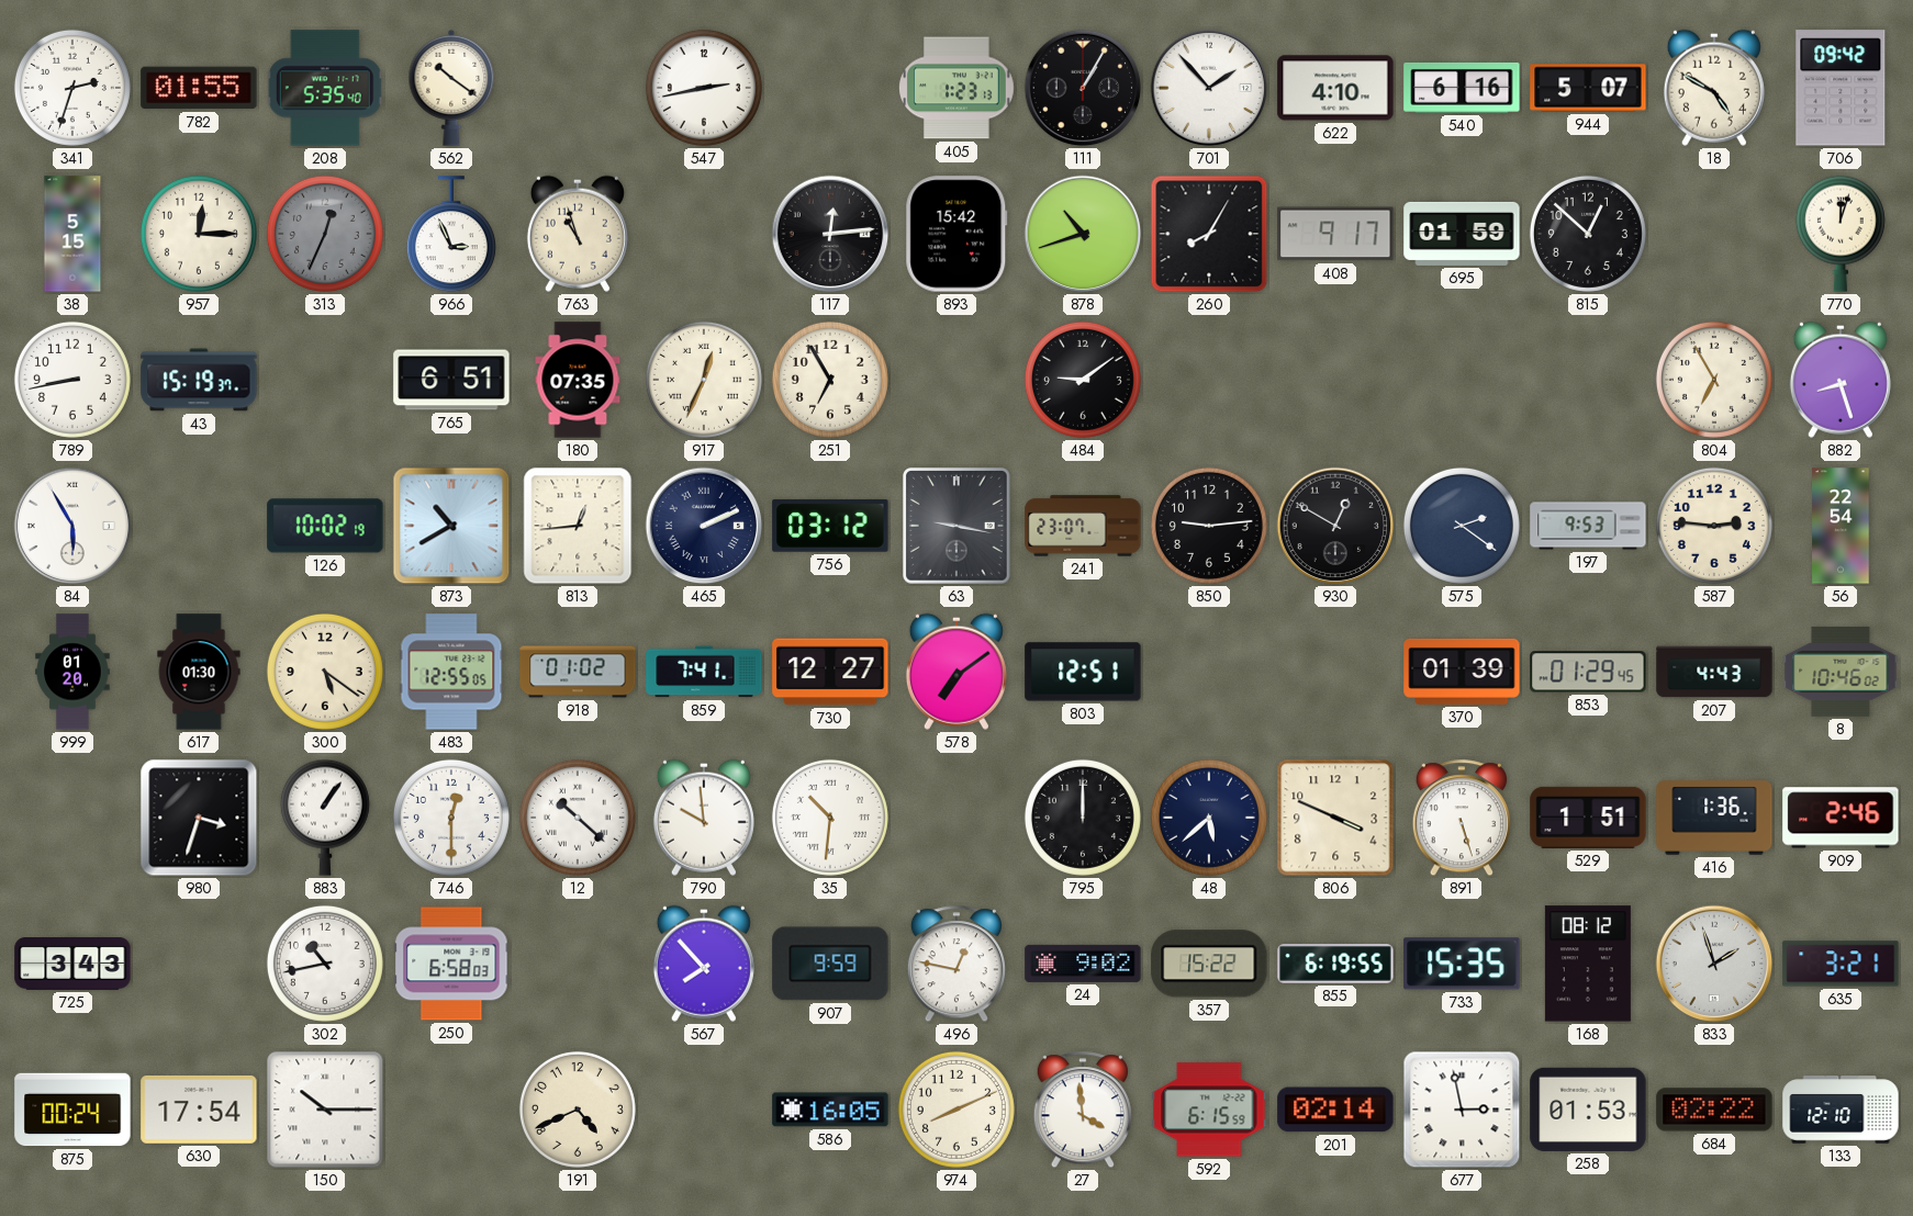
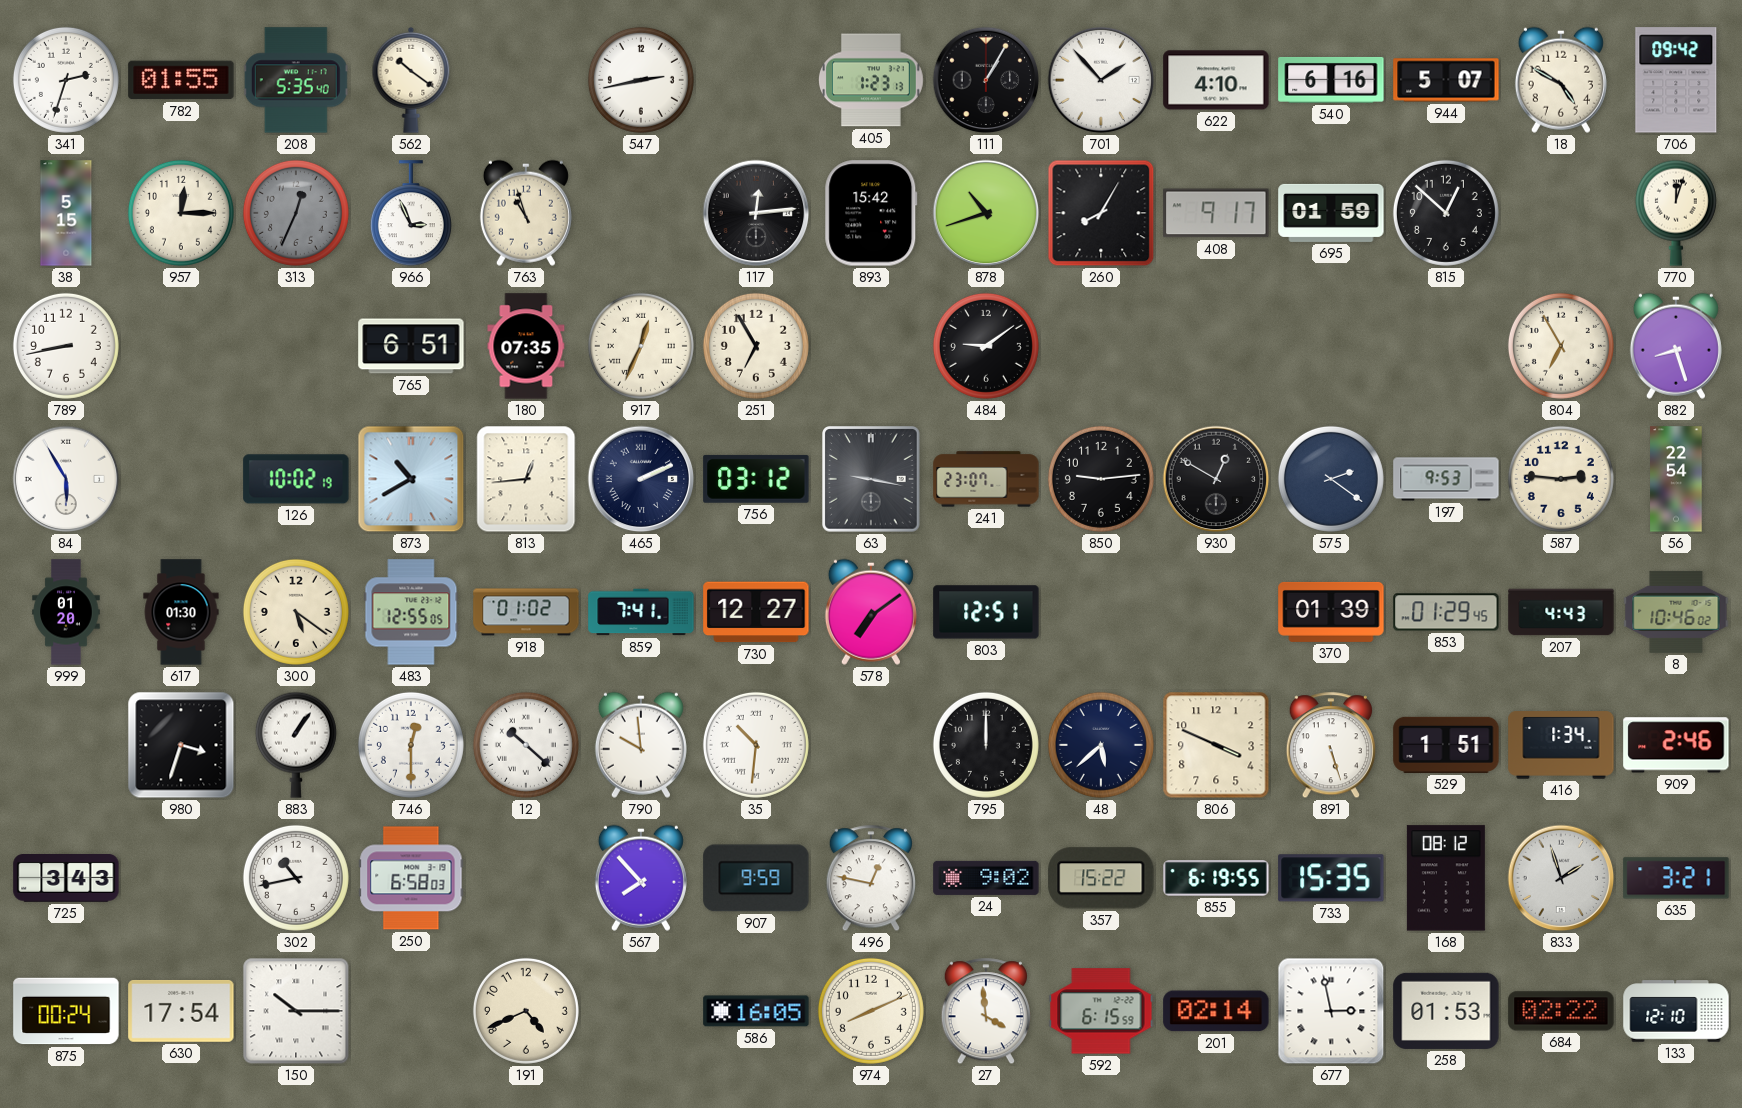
43: 15:19 -> none (199, 380)
416: 1:36 -> 1:34 (1561, 745)
